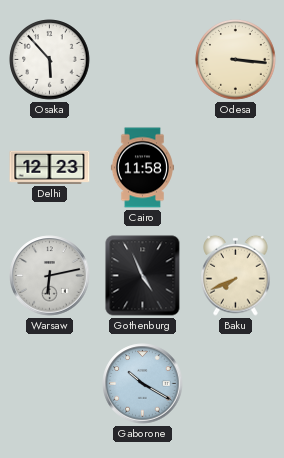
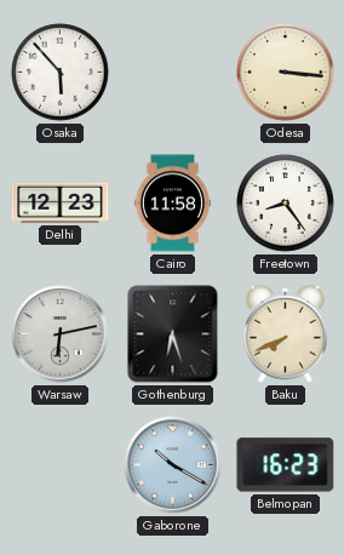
Freetown: none -> 8:24 (286, 204)
Gothenburg: 4:56 -> 6:27 (173, 334)
Belmopan: none -> 16:23 (286, 465)
